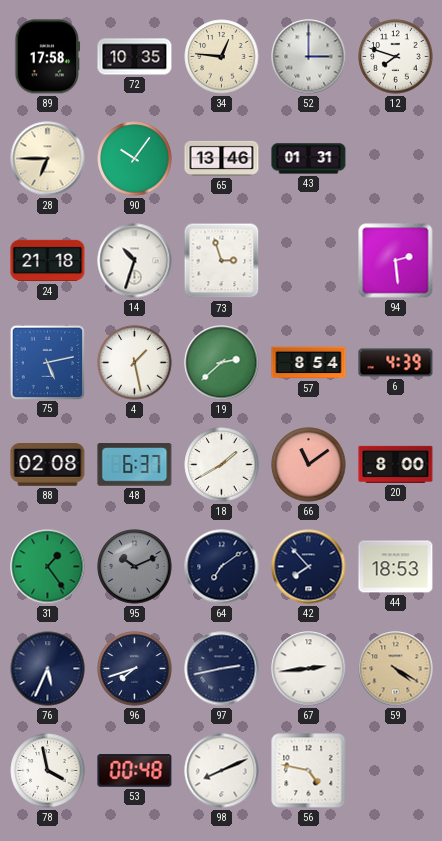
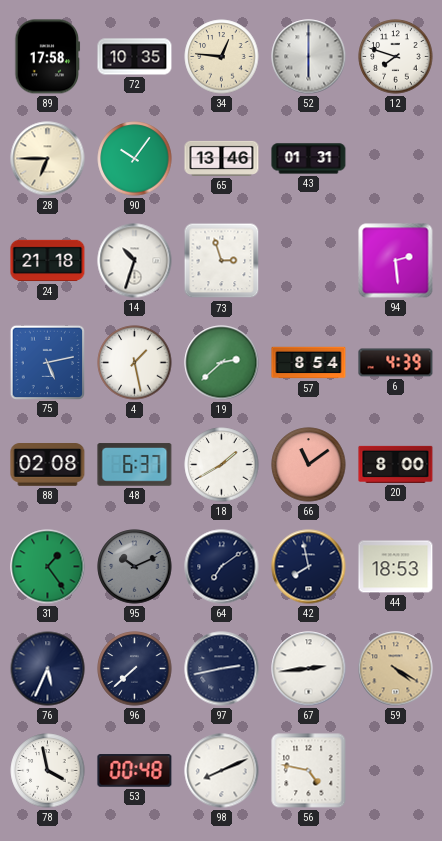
52: 3:00 -> 6:00 (309, 57)
42: 7:53 -> 7:58 (309, 567)
96: 7:42 -> 7:38 (135, 669)
